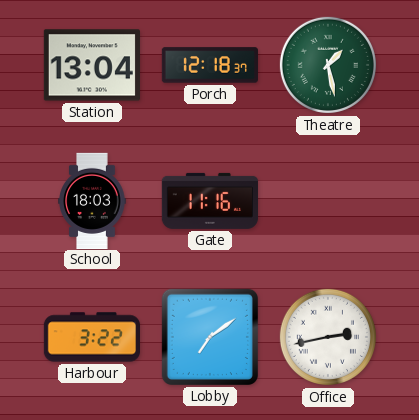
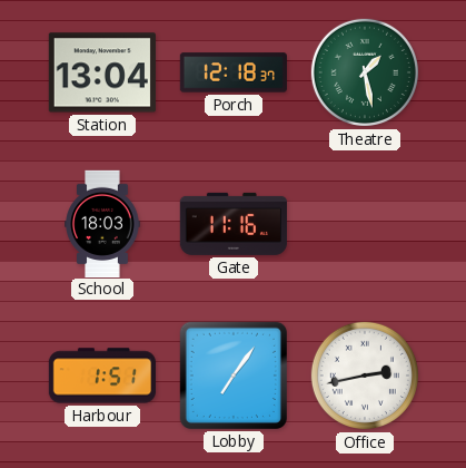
Harbour: 3:22 -> 1:51 (101, 376)
Lobby: 7:09 -> 7:06 (234, 376)
